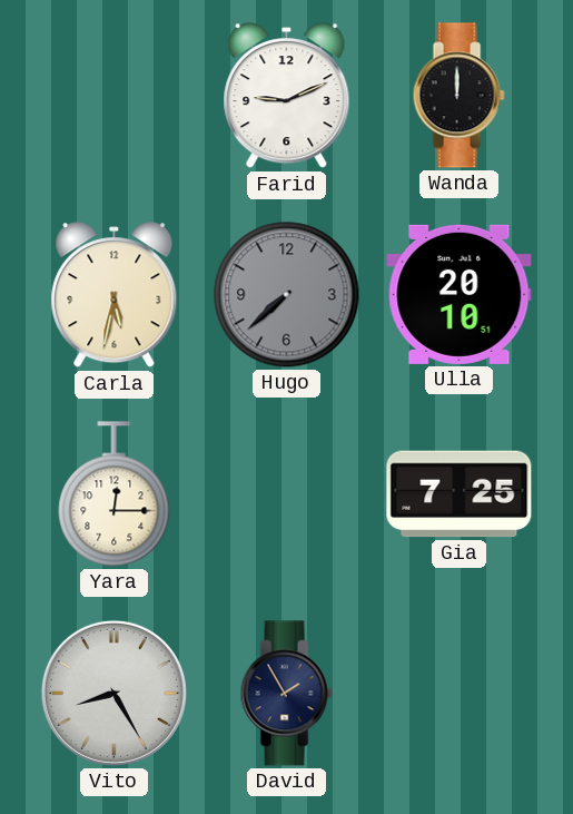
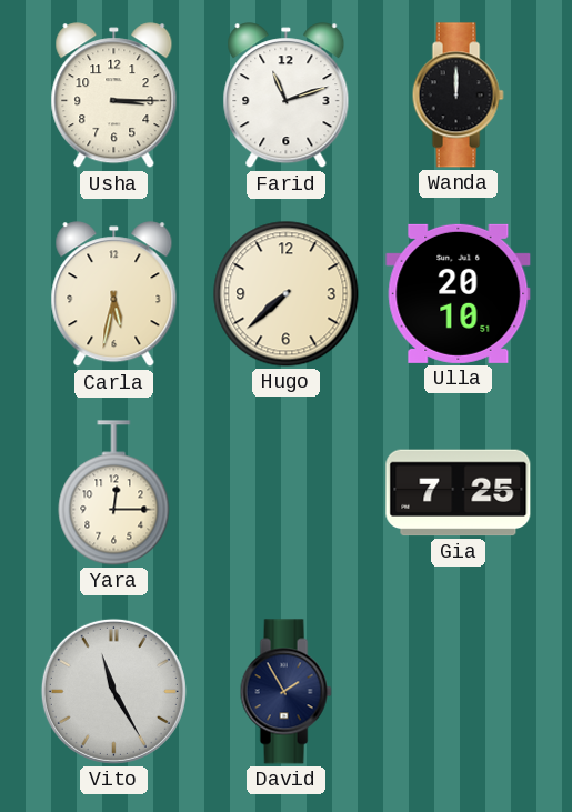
Usha: none -> 3:15 (114, 96)
Farid: 9:11 -> 11:12 (287, 96)
Hugo dial: grey -> cream (287, 294)
Vito: 8:25 -> 11:25 (113, 691)
